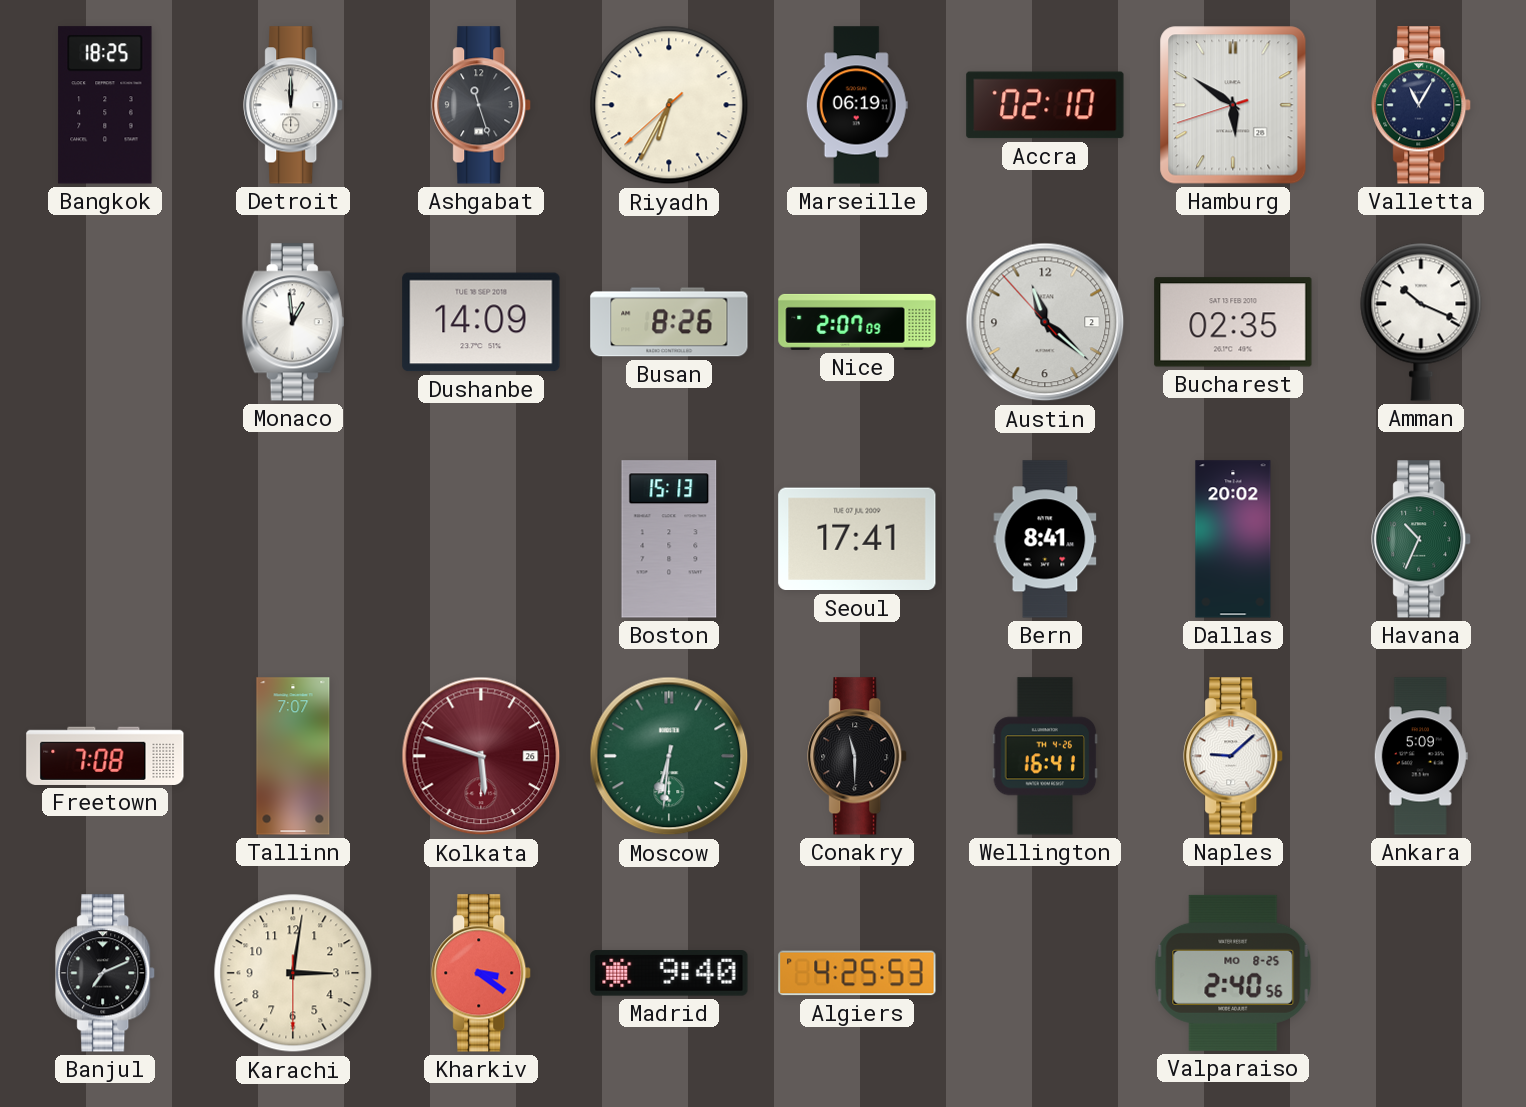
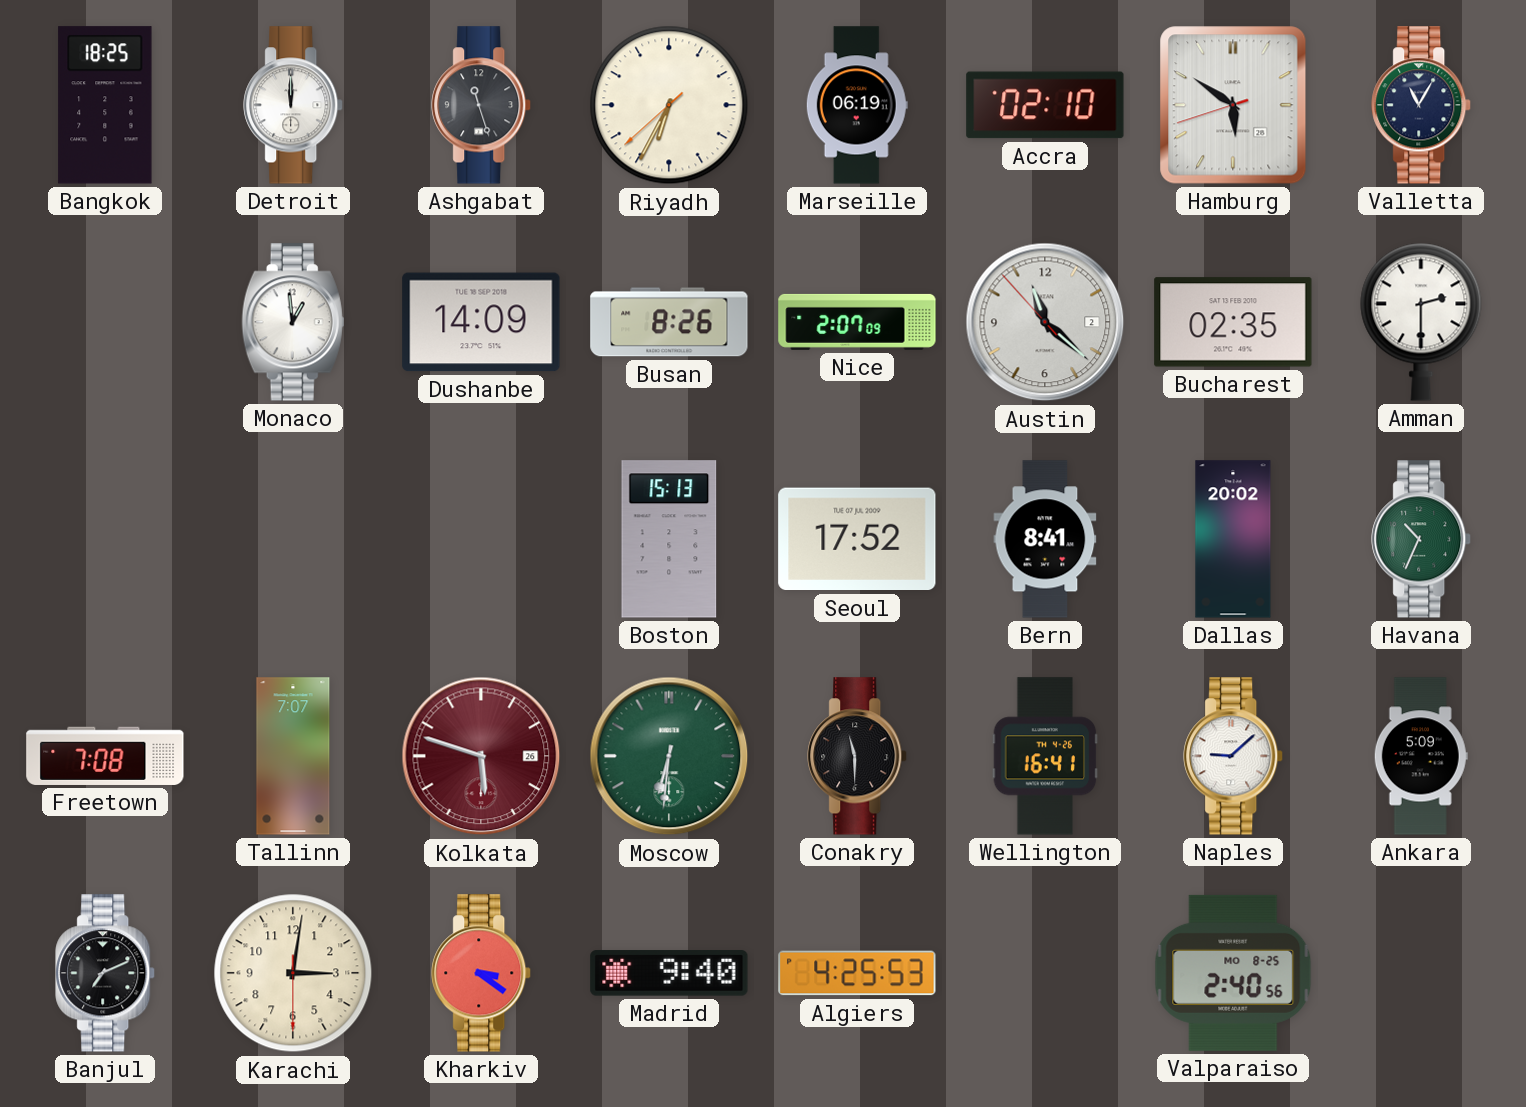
Amman: 10:19 -> 2:30 (1421, 322)
Seoul: 17:41 -> 17:52 (857, 539)
